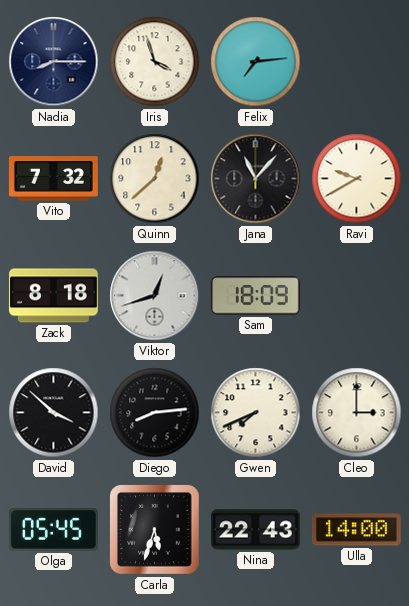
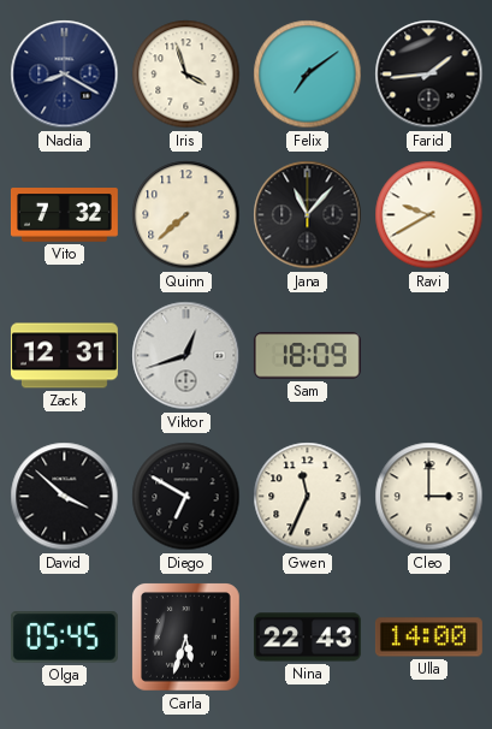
Nadia: 8:15 -> 8:20 (65, 75)
Felix: 7:14 -> 7:09 (308, 75)
Farid: none -> 1:44 (429, 75)
Quinn: 12:38 -> 7:38 (186, 215)
Zack: 8:18 -> 12:31 (64, 356)
Diego: 8:14 -> 6:50 (186, 497)
Gwen: 7:41 -> 11:34 (308, 497)
